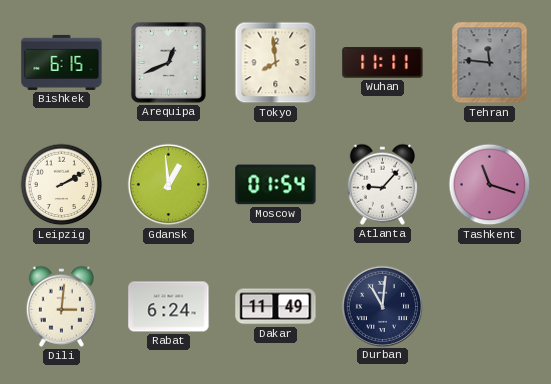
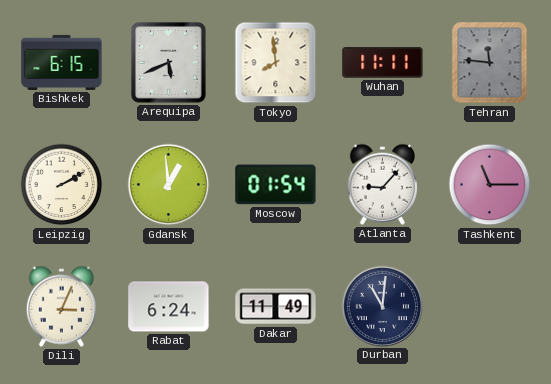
Arequipa: 12:41 -> 5:41 (168, 62)
Tashkent: 11:18 -> 11:15 (490, 185)
Dili: 3:01 -> 3:04 (61, 306)
